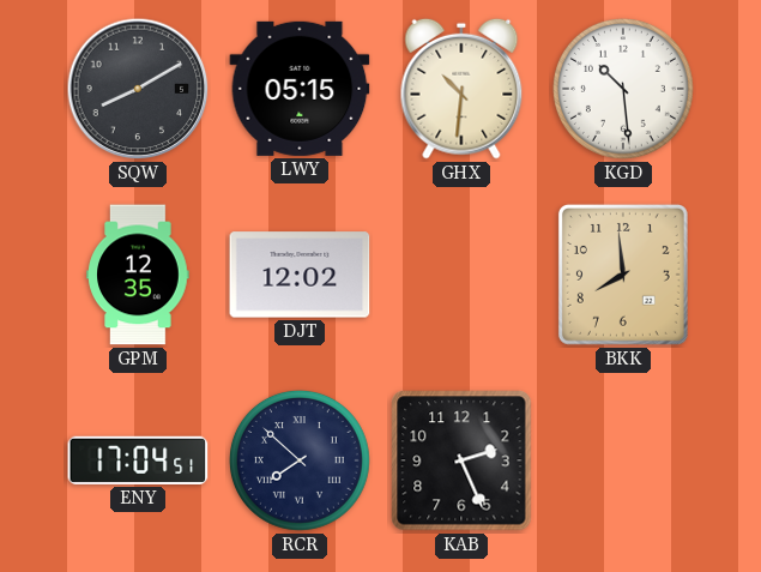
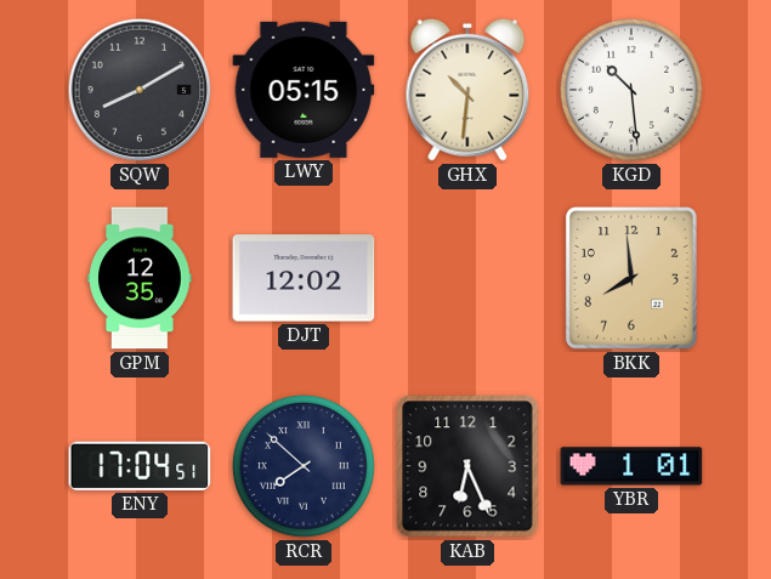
KAB: 2:26 -> 6:26 (467, 466)
YBR: none -> 1:01 (631, 466)
